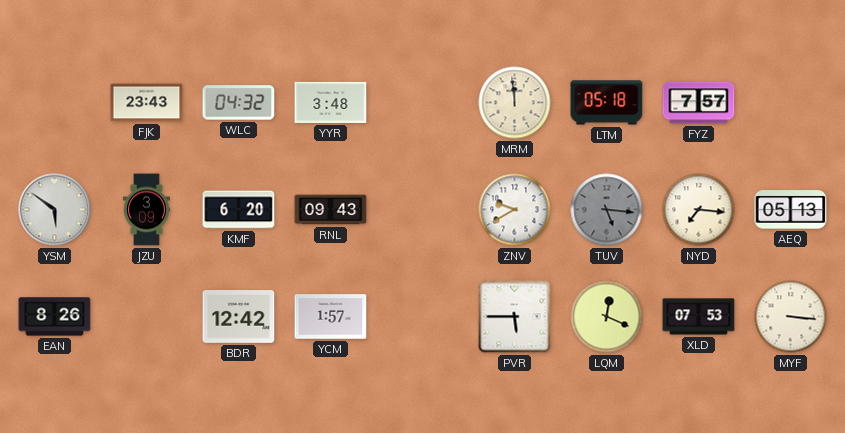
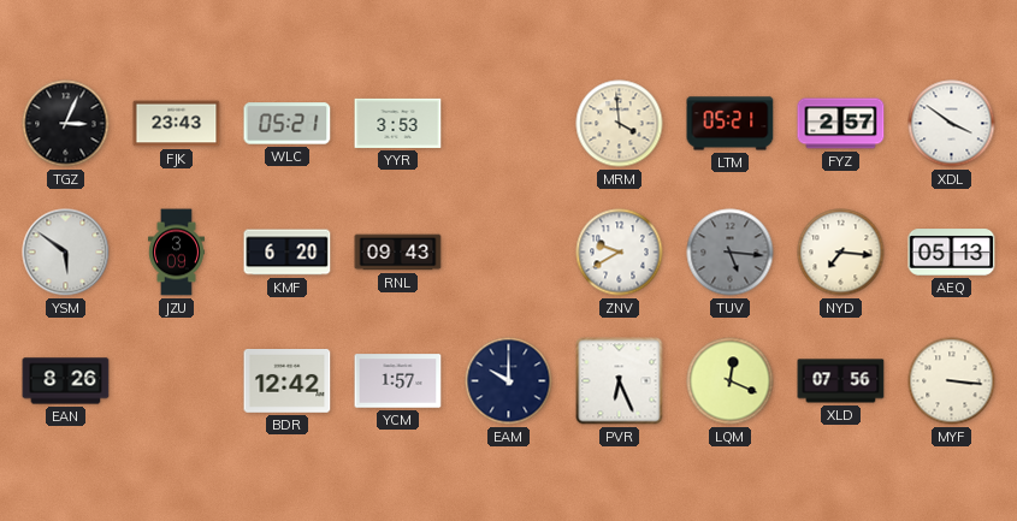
TGZ: none -> 3:04 (66, 124)
WLC: 04:32 -> 05:21 (288, 124)
YYR: 3:48 -> 3:53 (398, 123)
MRM: 11:59 -> 3:59 (620, 124)
LTM: 05:18 -> 05:21 (731, 124)
FYZ: 7:57 -> 2:57 (841, 124)
XDL: none -> 3:51 (952, 124)
EAM: none -> 10:00 (509, 381)
PVR: 5:45 -> 6:26 (620, 381)
XLD: 07:53 -> 07:56 (841, 381)
